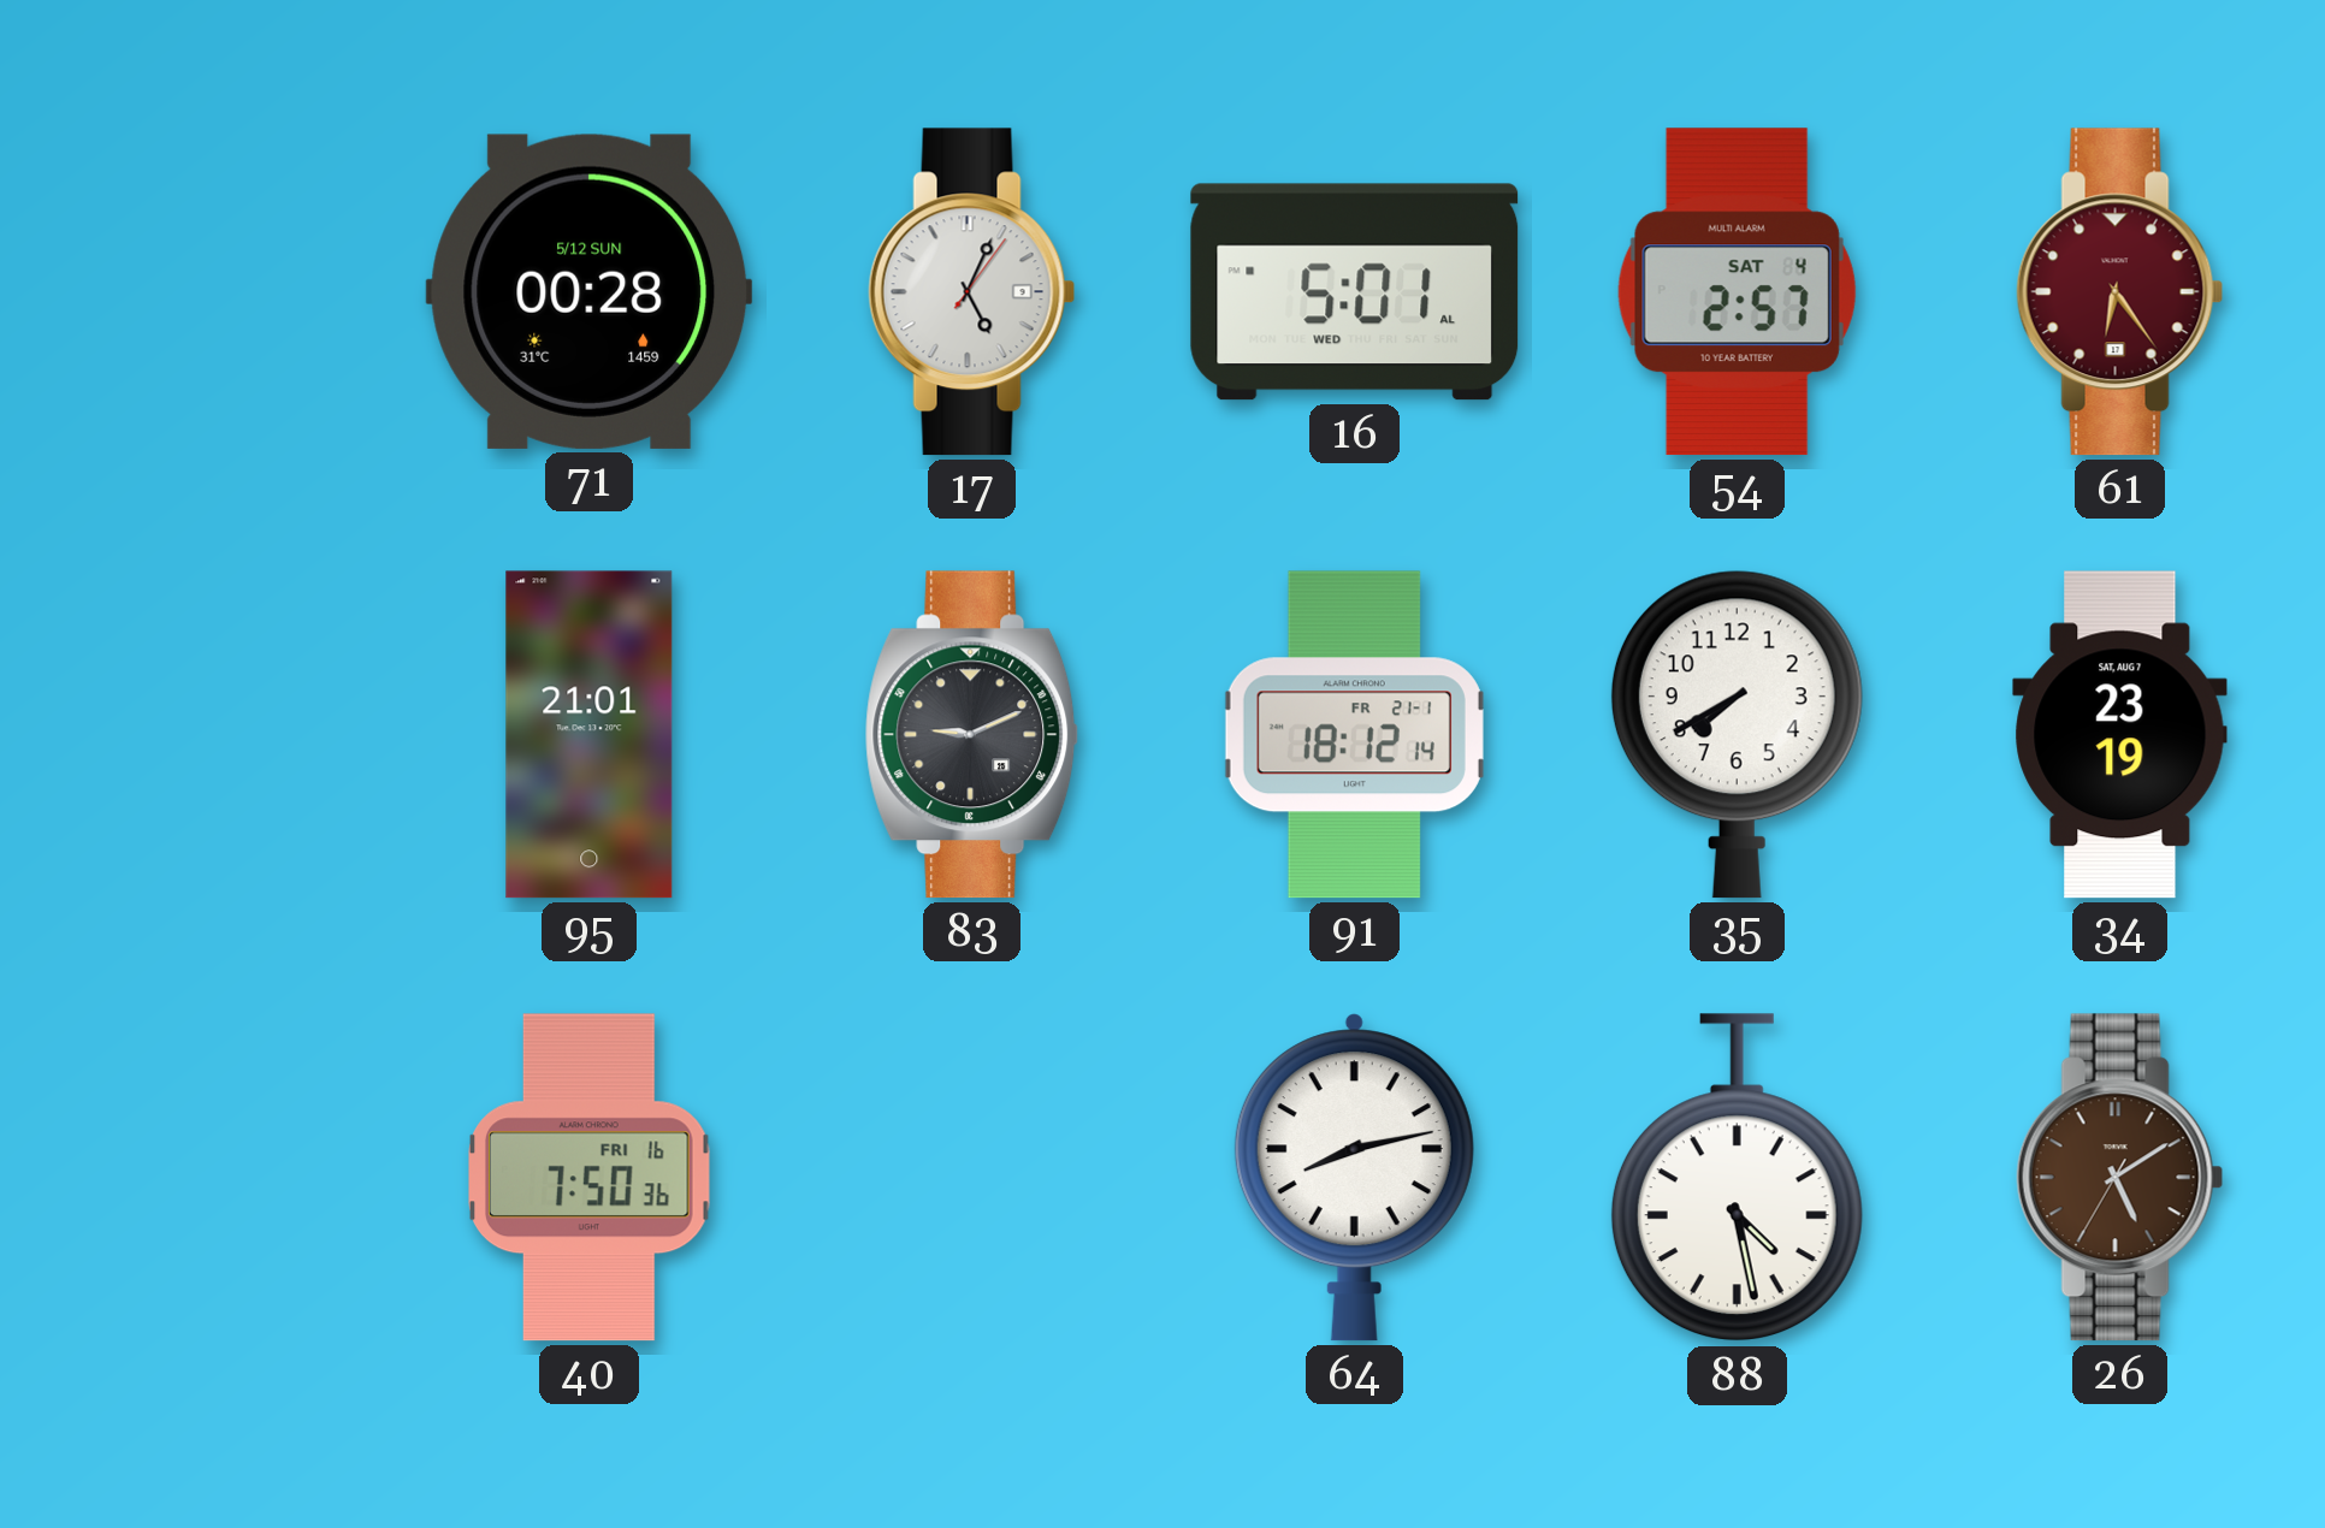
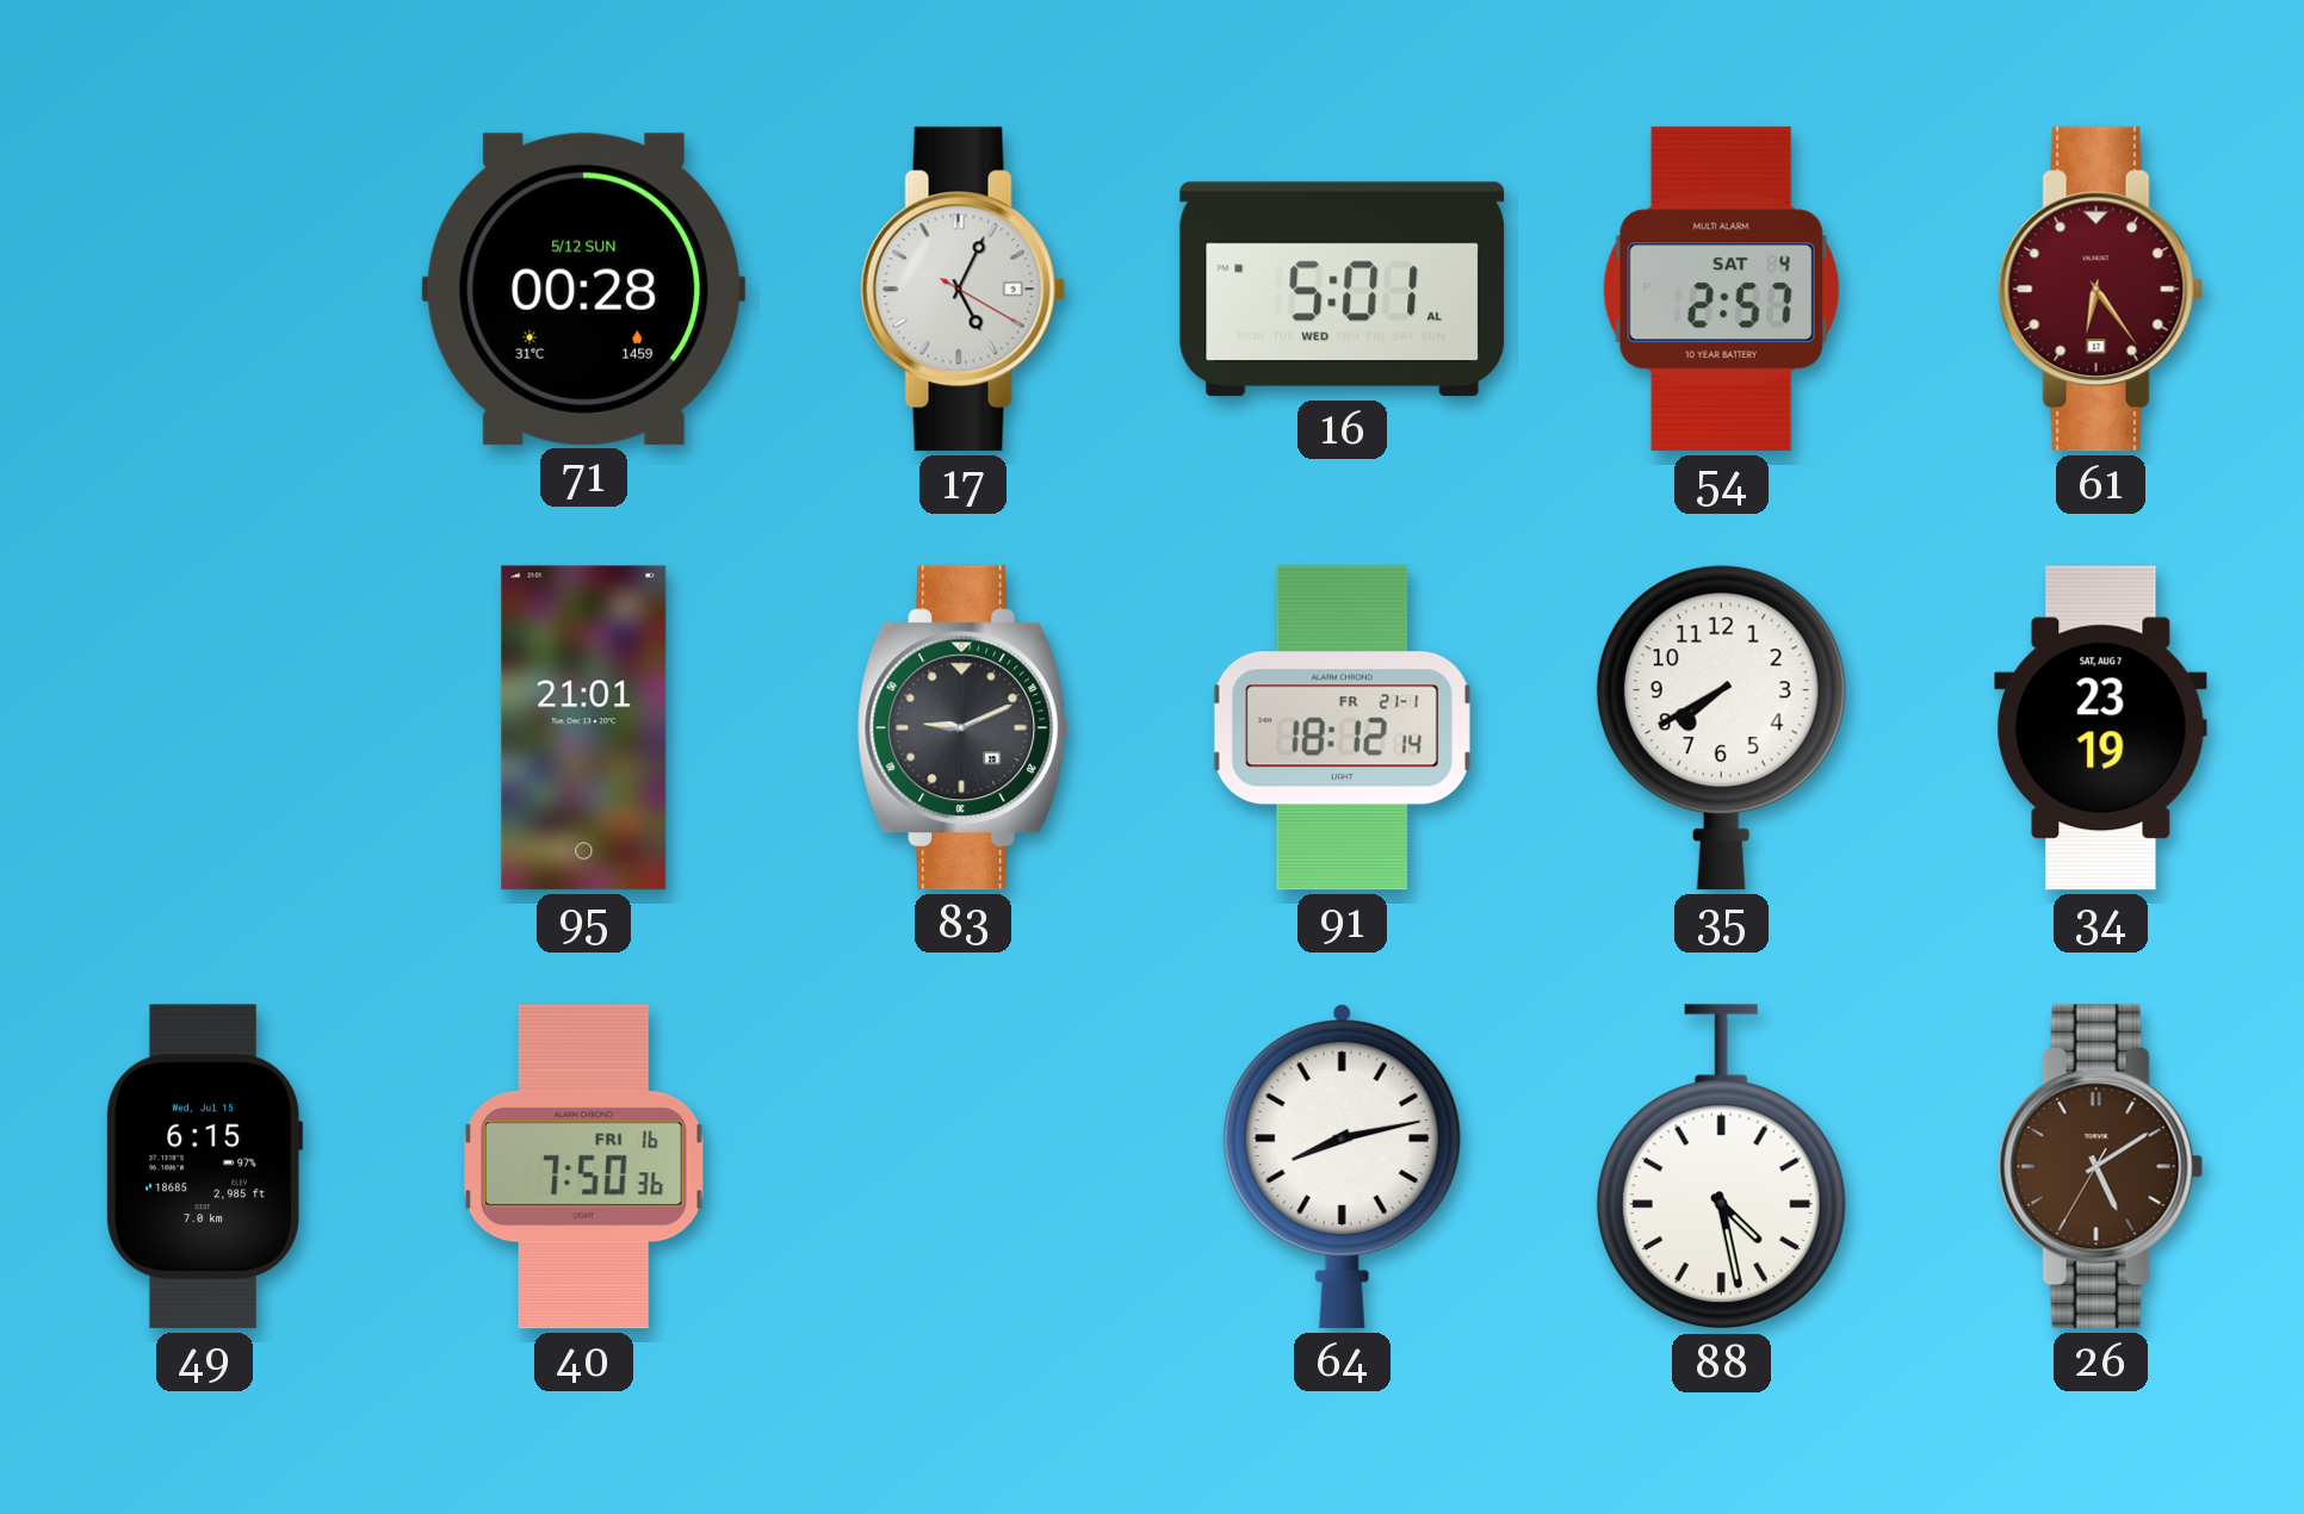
17: 5:04:06 -> 5:04:20 (964, 290)
49: none -> 6:15 (204, 1167)
